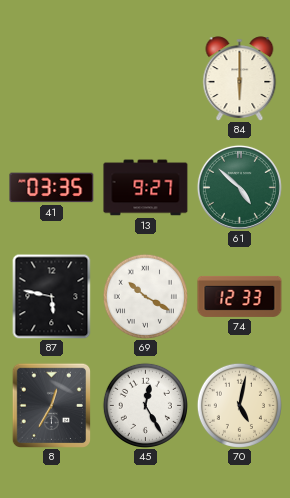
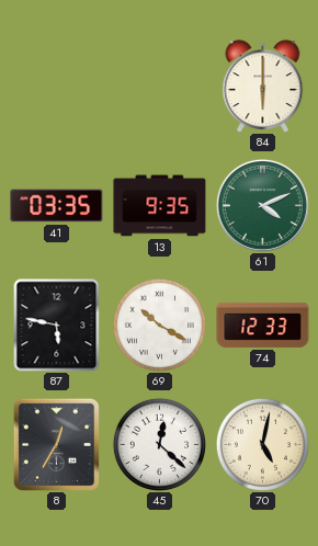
13: 9:27 -> 9:35 (160, 206)
61: 4:52 -> 4:11 (262, 205)
45: 12:25 -> 12:22 (159, 444)
